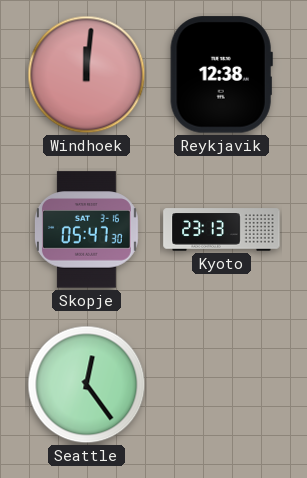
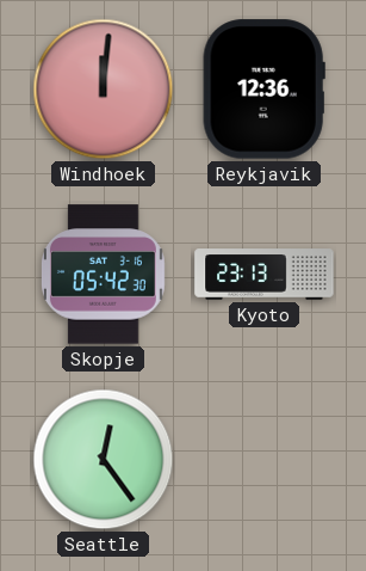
Reykjavik: 12:38 -> 12:36 (263, 90)
Skopje: 05:47 -> 05:42 (103, 275)
